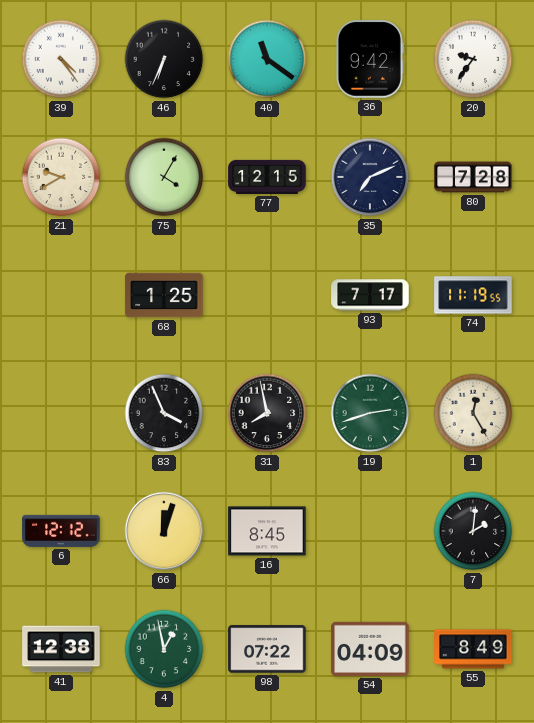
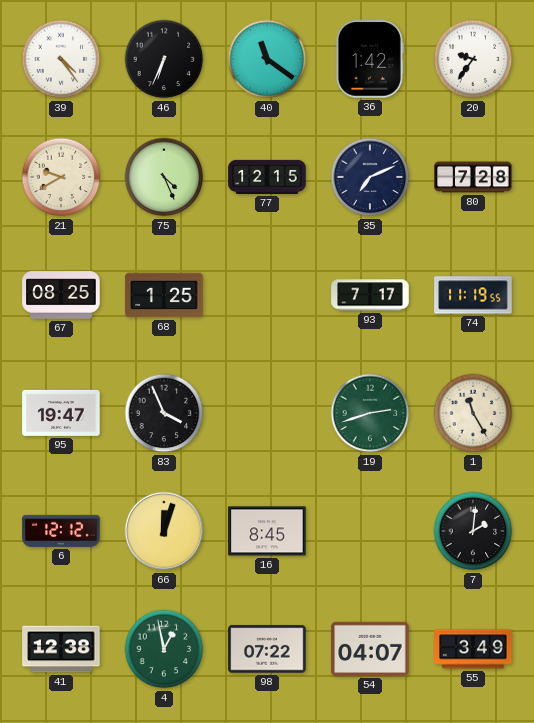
36: 9:42 -> 1:42 (370, 59)
75: 4:05 -> 4:26 (164, 177)
67: none -> 08:25 (61, 295)
95: none -> 19:47 (61, 413)
31: 7:58 -> none (267, 413)
1: 12:25 -> 11:25 (473, 413)
54: 04:09 -> 04:07 (370, 649)
55: 8:49 -> 3:49 (473, 649)
